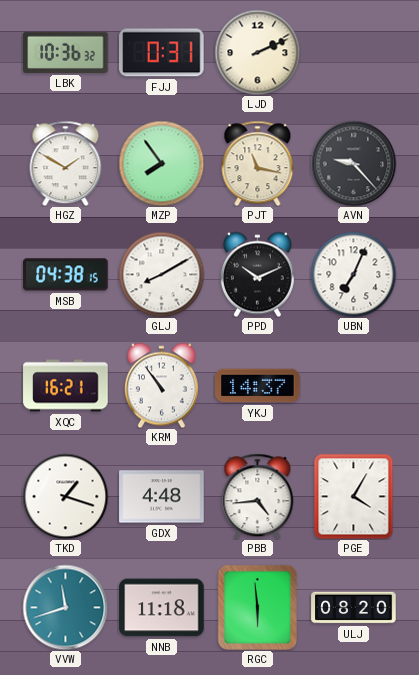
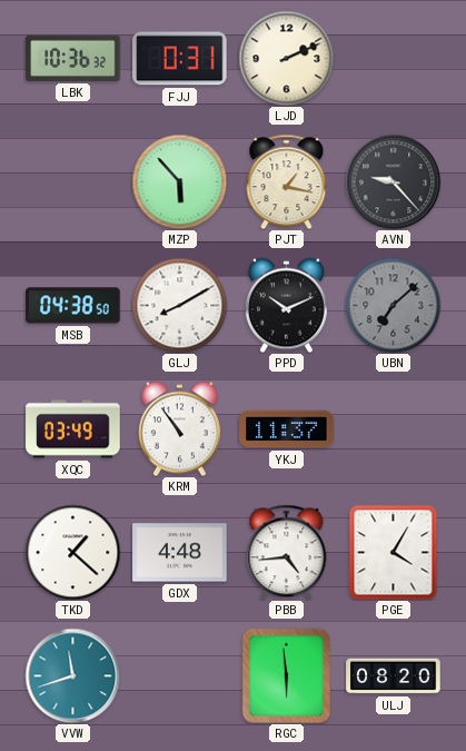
HGZ: 1:50 -> none (66, 163)
MZP: 7:54 -> 5:53 (179, 181)
PJT: 11:17 -> 1:17 (287, 181)
MSB: 04:38:15 -> 04:38:50 (73, 306)
UBN: 7:04 -> 7:08 (393, 305)
UBN dial: white -> grey (393, 305)
XQC: 16:21 -> 03:49 (73, 429)
YKJ: 14:37 -> 11:37 (287, 429)
TKD: 1:18 -> 1:22 (72, 552)
NNB: 11:18 -> none (162, 608)
